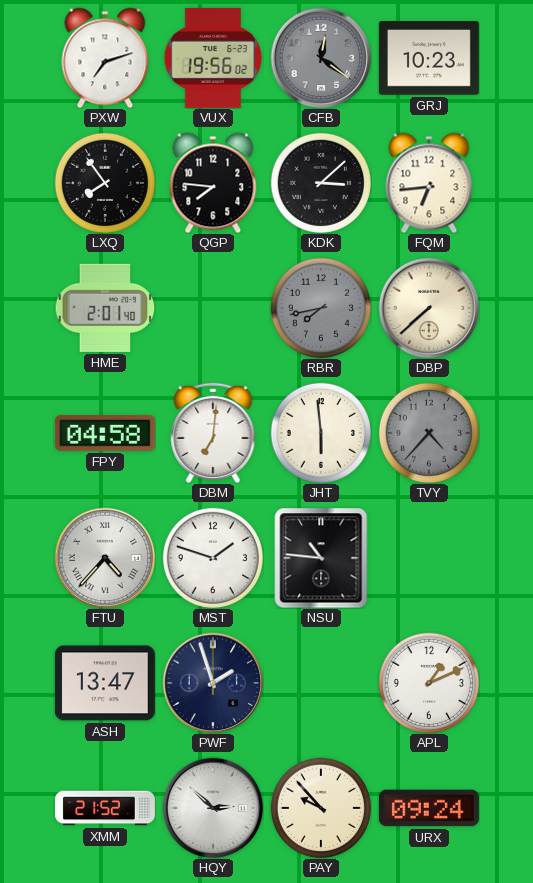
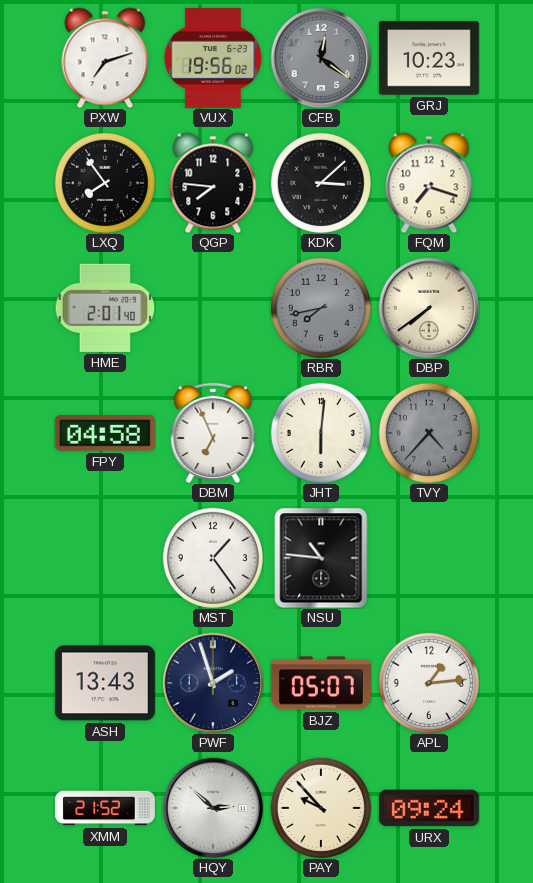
FQM: 6:44 -> 7:18 (429, 183)
DBP: 7:38 -> 7:39 (429, 308)
DBM: 7:01 -> 6:56 (213, 433)
JHT: 5:59 -> 6:01 (321, 433)
FTU: 4:37 -> none (105, 558)
MST: 1:48 -> 1:24 (213, 558)
ASH: 13:47 -> 13:43 (105, 683)
BJZ: none -> 05:07 (321, 683)
APL: 1:11 -> 1:14 (429, 683)
